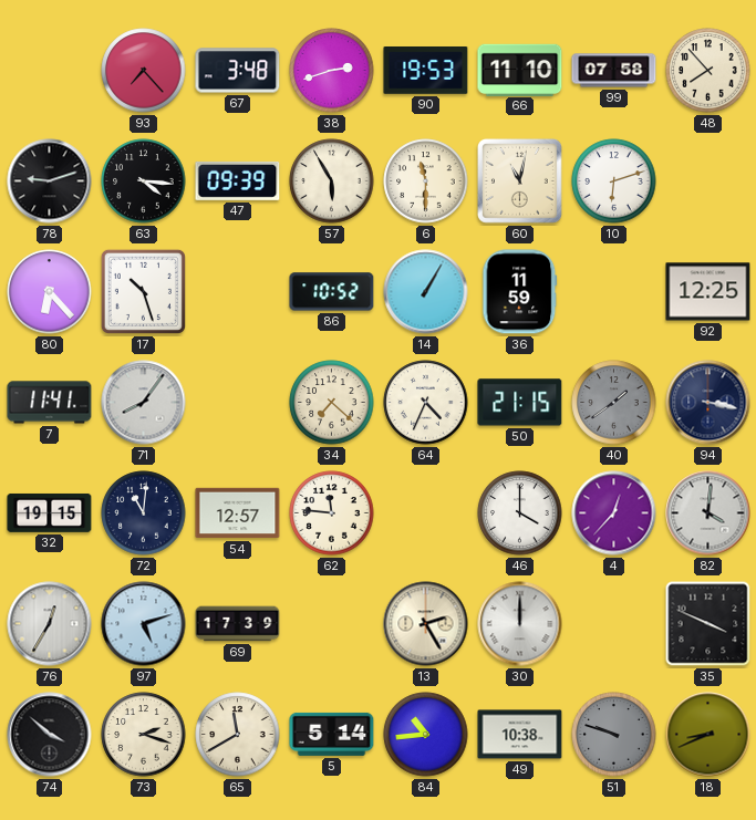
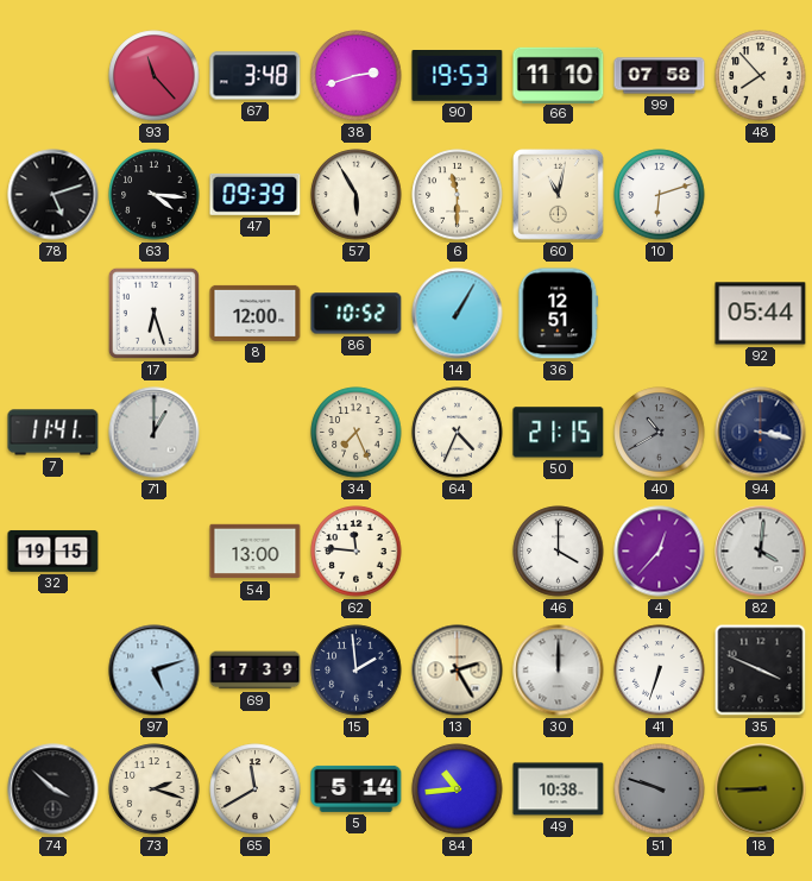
93: 7:23 -> 11:23 (155, 76)
78: 9:12 -> 5:12 (53, 195)
80: 6:23 -> none (50, 292)
17: 10:27 -> 6:27 (153, 313)
8: none -> 12:00 (256, 313)
36: 11:59 -> 12:51 (559, 314)
92: 12:25 -> 05:44 (761, 314)
71: 8:06 -> 1:00 (155, 433)
34: 7:22 -> 7:26 (357, 433)
40: 1:39 -> 10:40 (660, 433)
72: 11:01 -> none (144, 513)
54: 12:57 -> 13:00 (256, 552)
76: 12:35 -> none (50, 624)
15: none -> 1:59 (357, 671)
41: none -> 6:33 (660, 671)
18: 8:41 -> 8:45 (761, 789)
